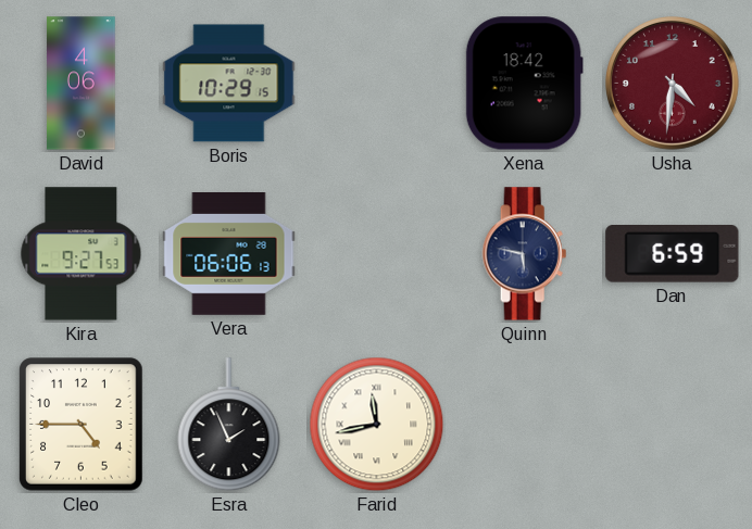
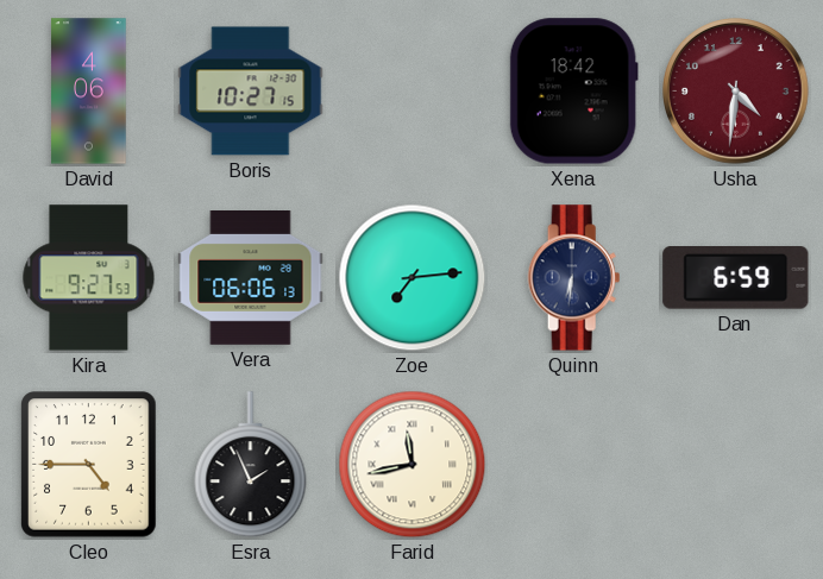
Boris: 10:29 -> 10:27 (251, 92)
Zoe: none -> 7:14 (413, 278)
Quinn: 5:47 -> 6:31 (574, 278)
